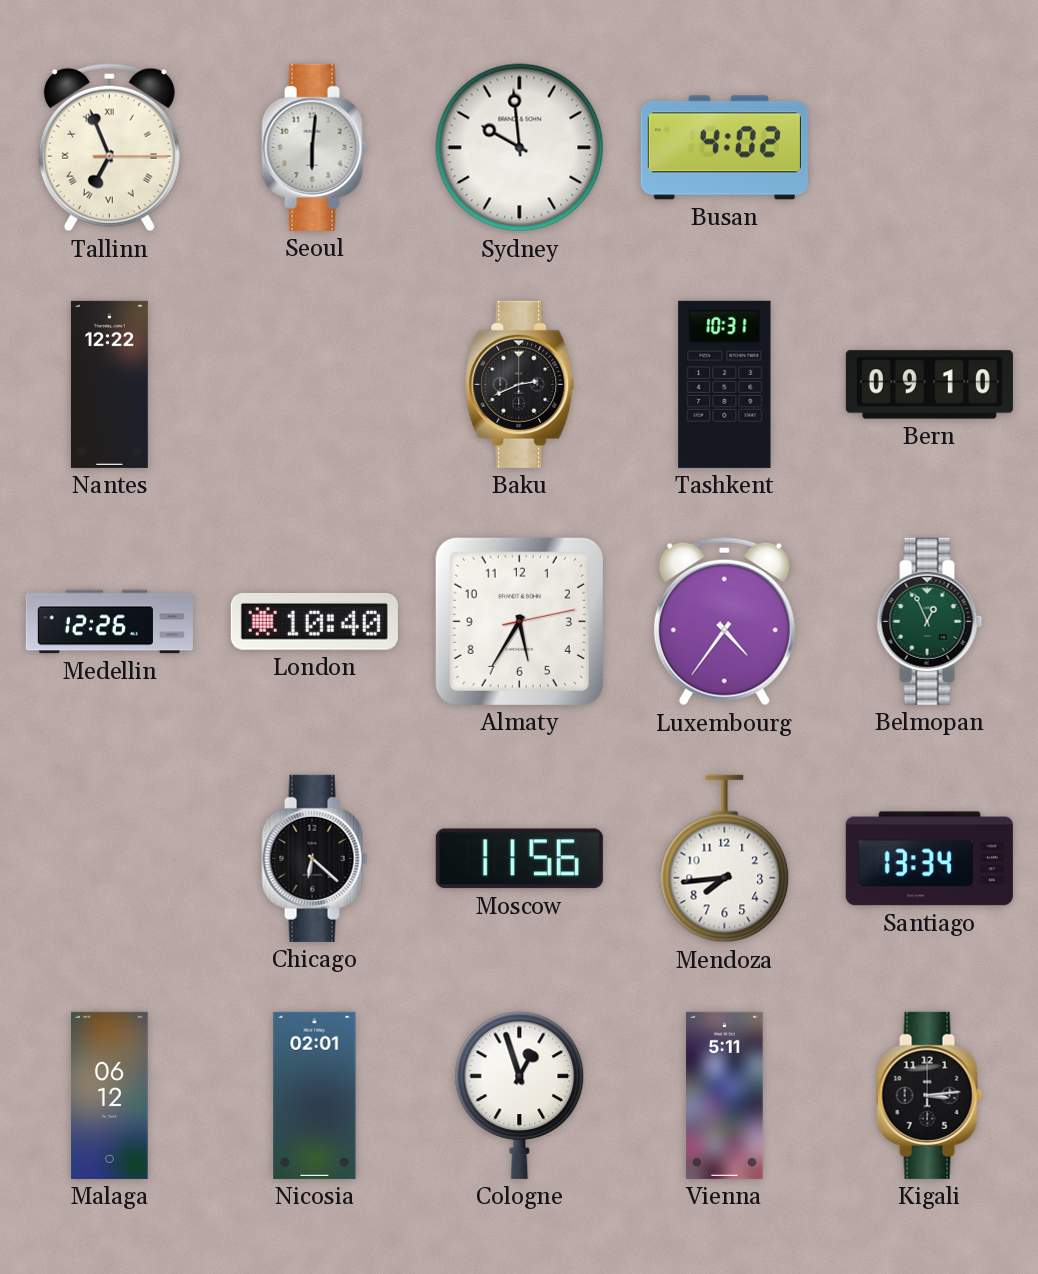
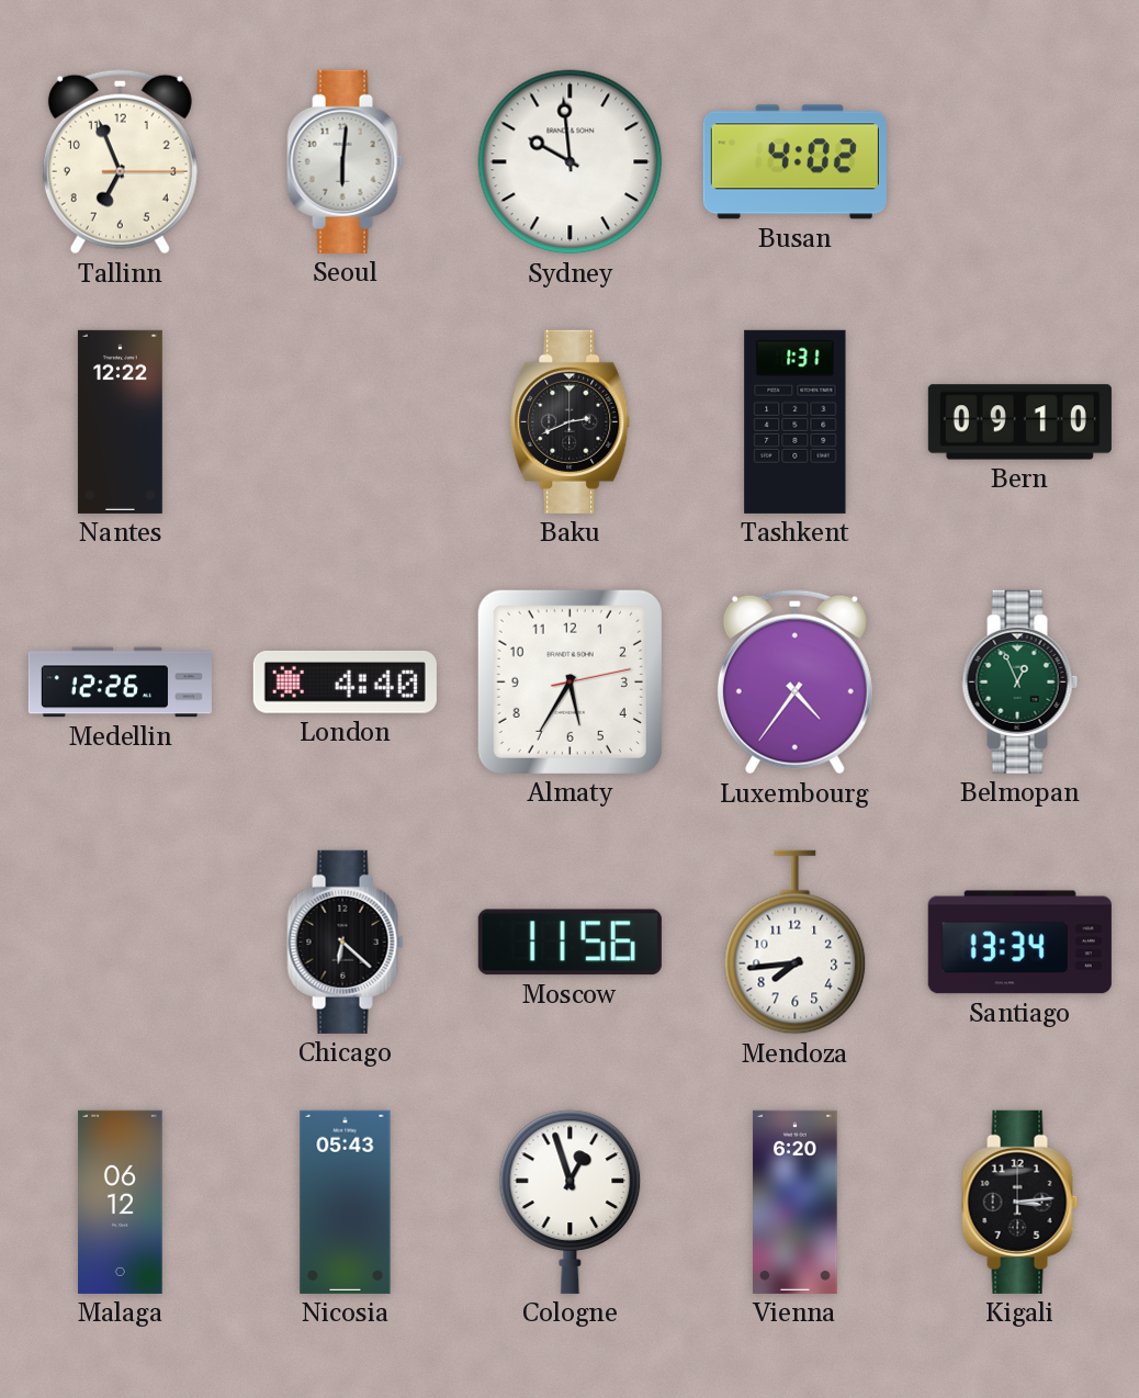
Tallinn numerals: Roman -> Arabic (120, 162)
Tashkent: 10:31 -> 1:31 (796, 421)
London: 10:40 -> 4:40 (345, 681)
Nicosia: 02:01 -> 05:43 (346, 1202)
Vienna: 5:11 -> 6:20 (796, 1202)
